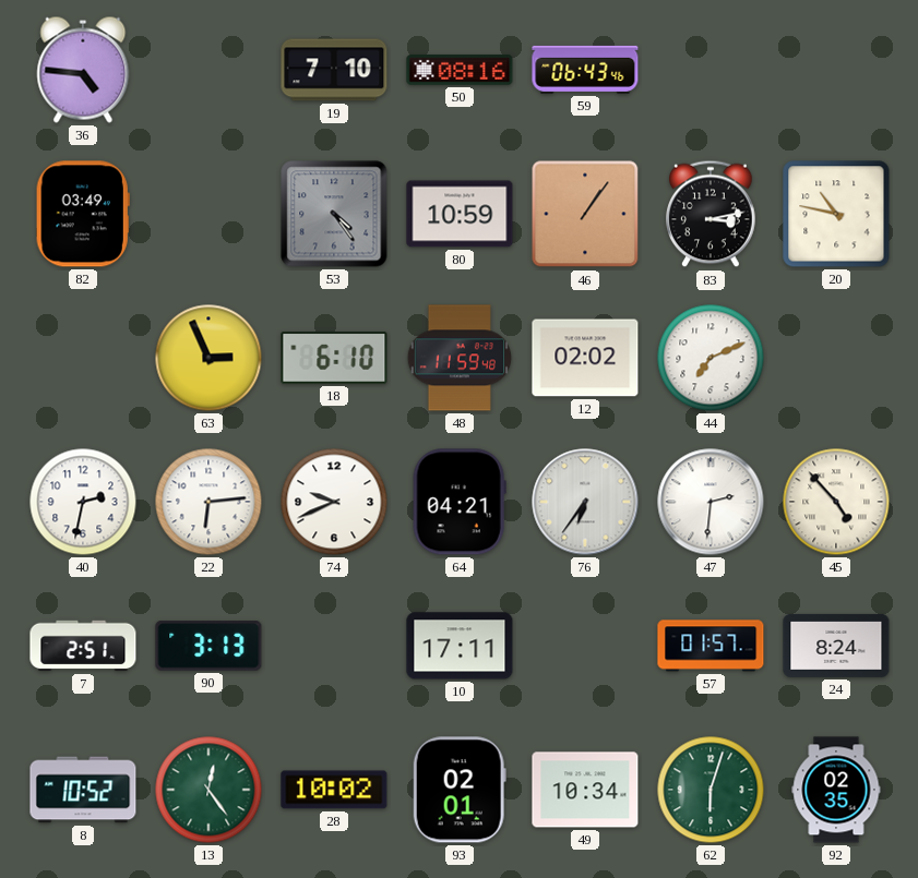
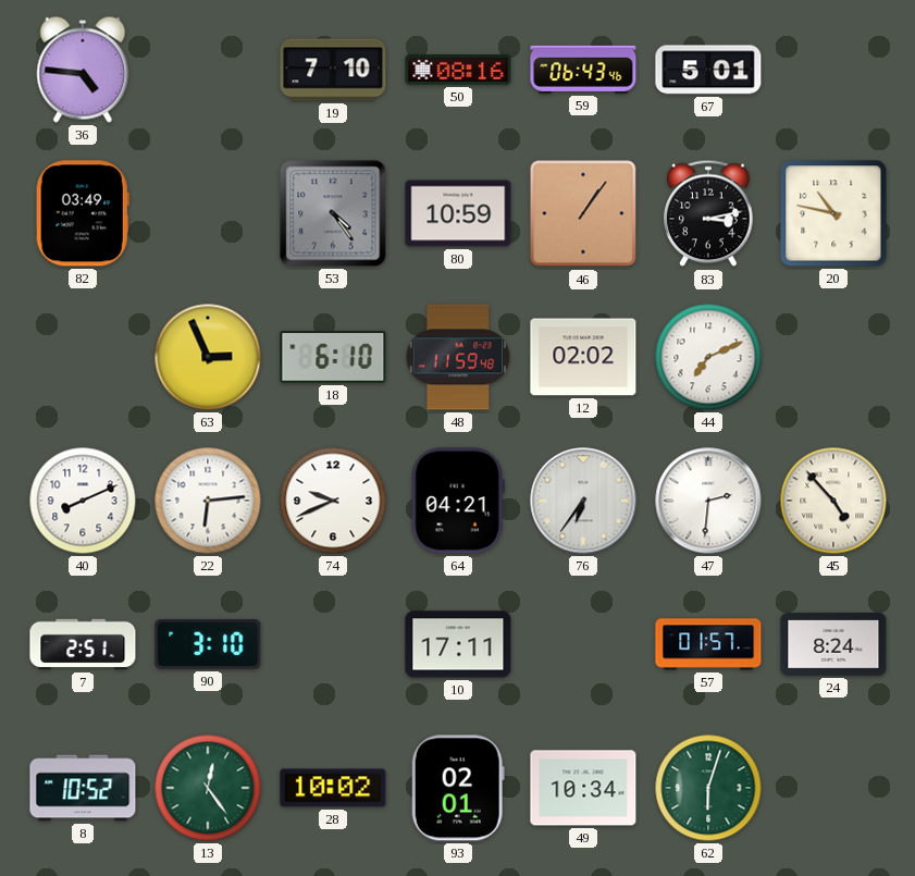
67: none -> 5:01 (708, 70)
40: 2:32 -> 8:11 (83, 501)
90: 3:13 -> 3:10 (208, 645)
92: 02:35 -> none (836, 790)
